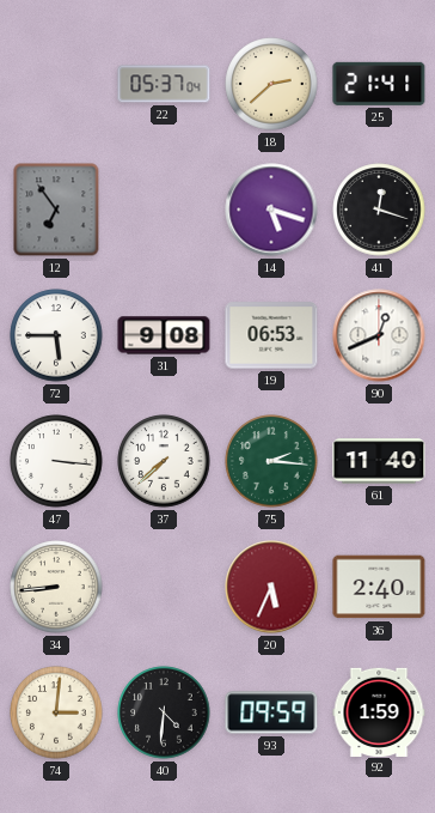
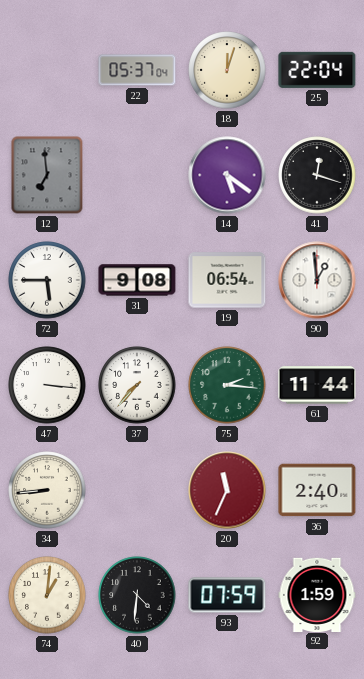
18: 2:38 -> 12:03 (227, 70)
25: 21:41 -> 22:04 (317, 70)
12: 6:54 -> 6:59 (47, 175)
14: 5:18 -> 5:21 (227, 175)
19: 06:53 -> 06:54 (227, 280)
90: 12:41 -> 12:59 (317, 280)
37: 7:38 -> 7:37 (137, 385)
61: 11:40 -> 11:44 (317, 385)
20: 5:34 -> 11:34 (227, 490)
74: 3:01 -> 1:01 (47, 595)
93: 09:59 -> 07:59 (227, 595)
